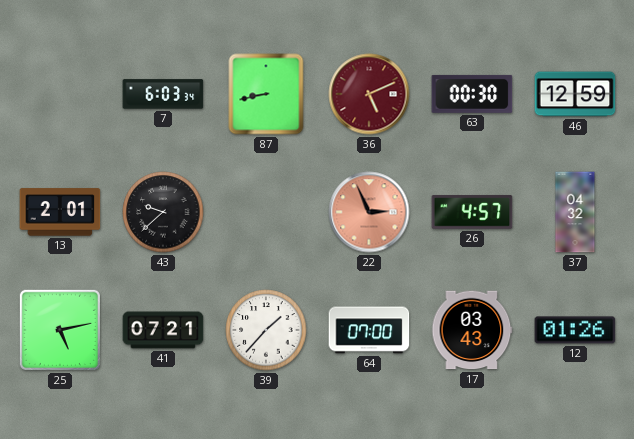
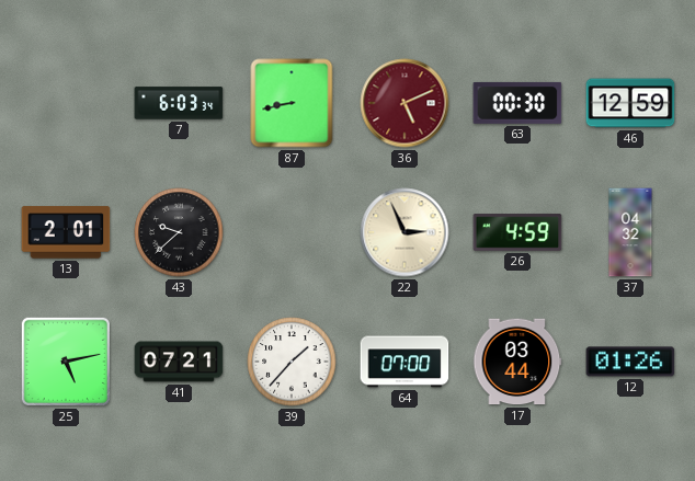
22 dial: salmon -> cream (405, 232)
26: 4:57 -> 4:59 (517, 232)
17: 03:43 -> 03:44 (517, 362)
